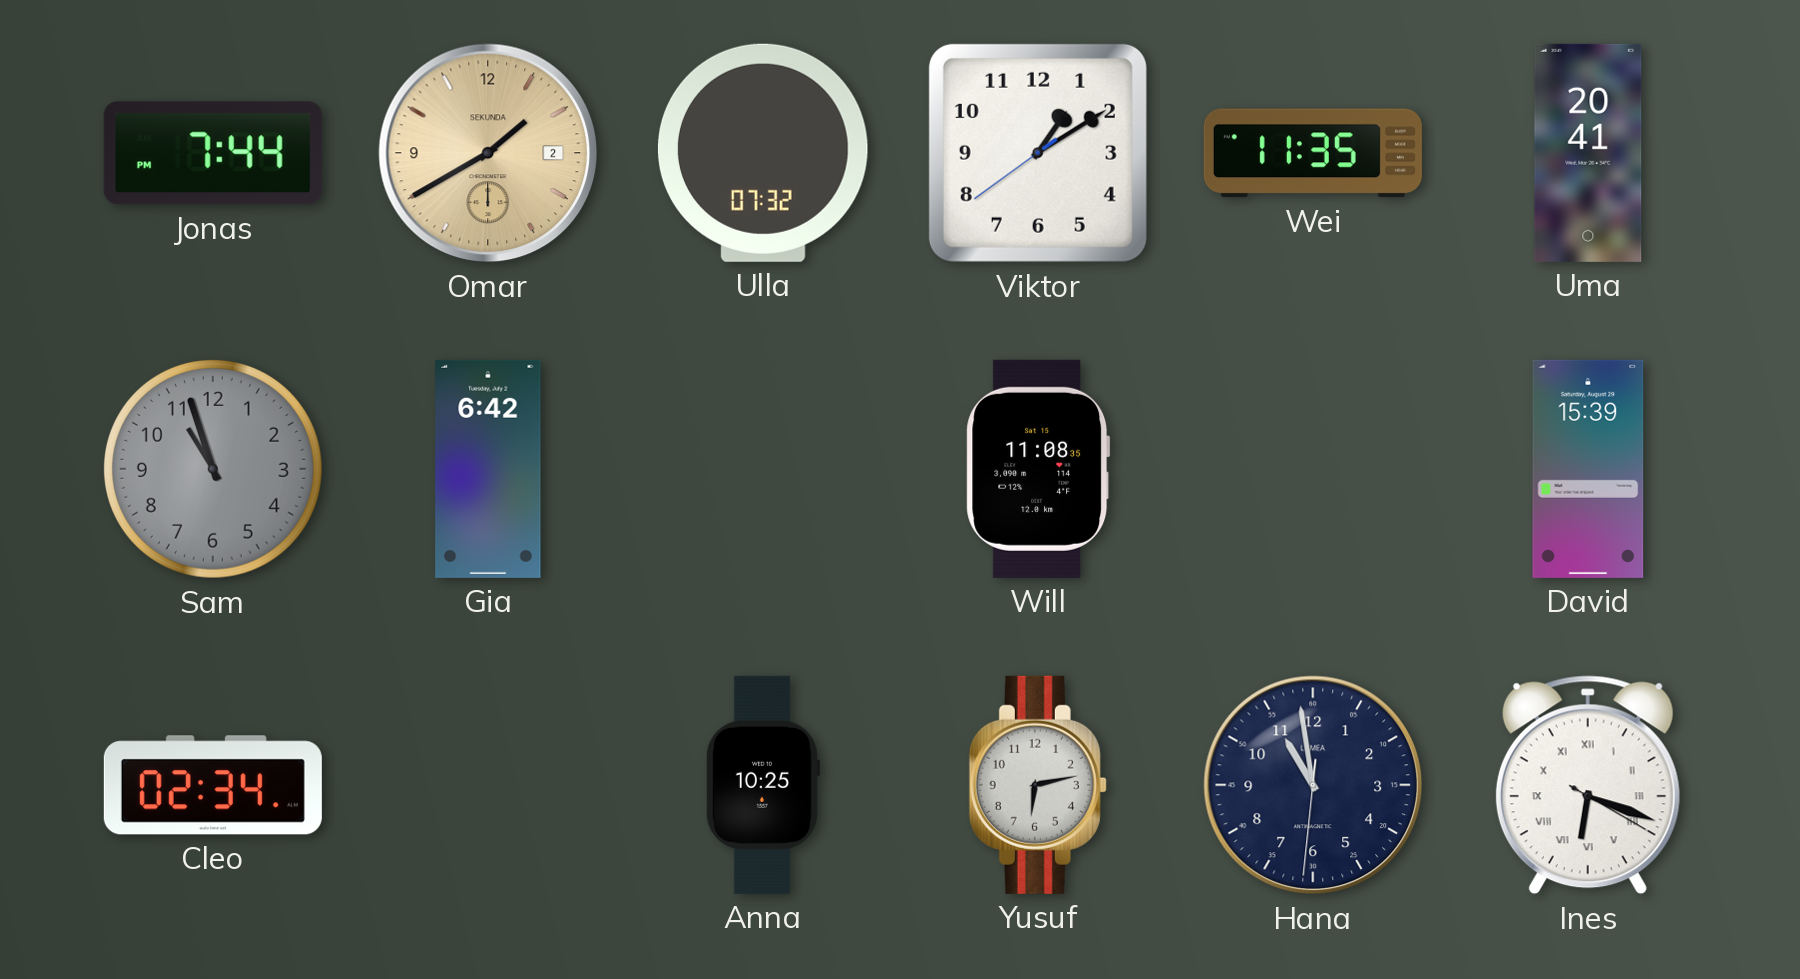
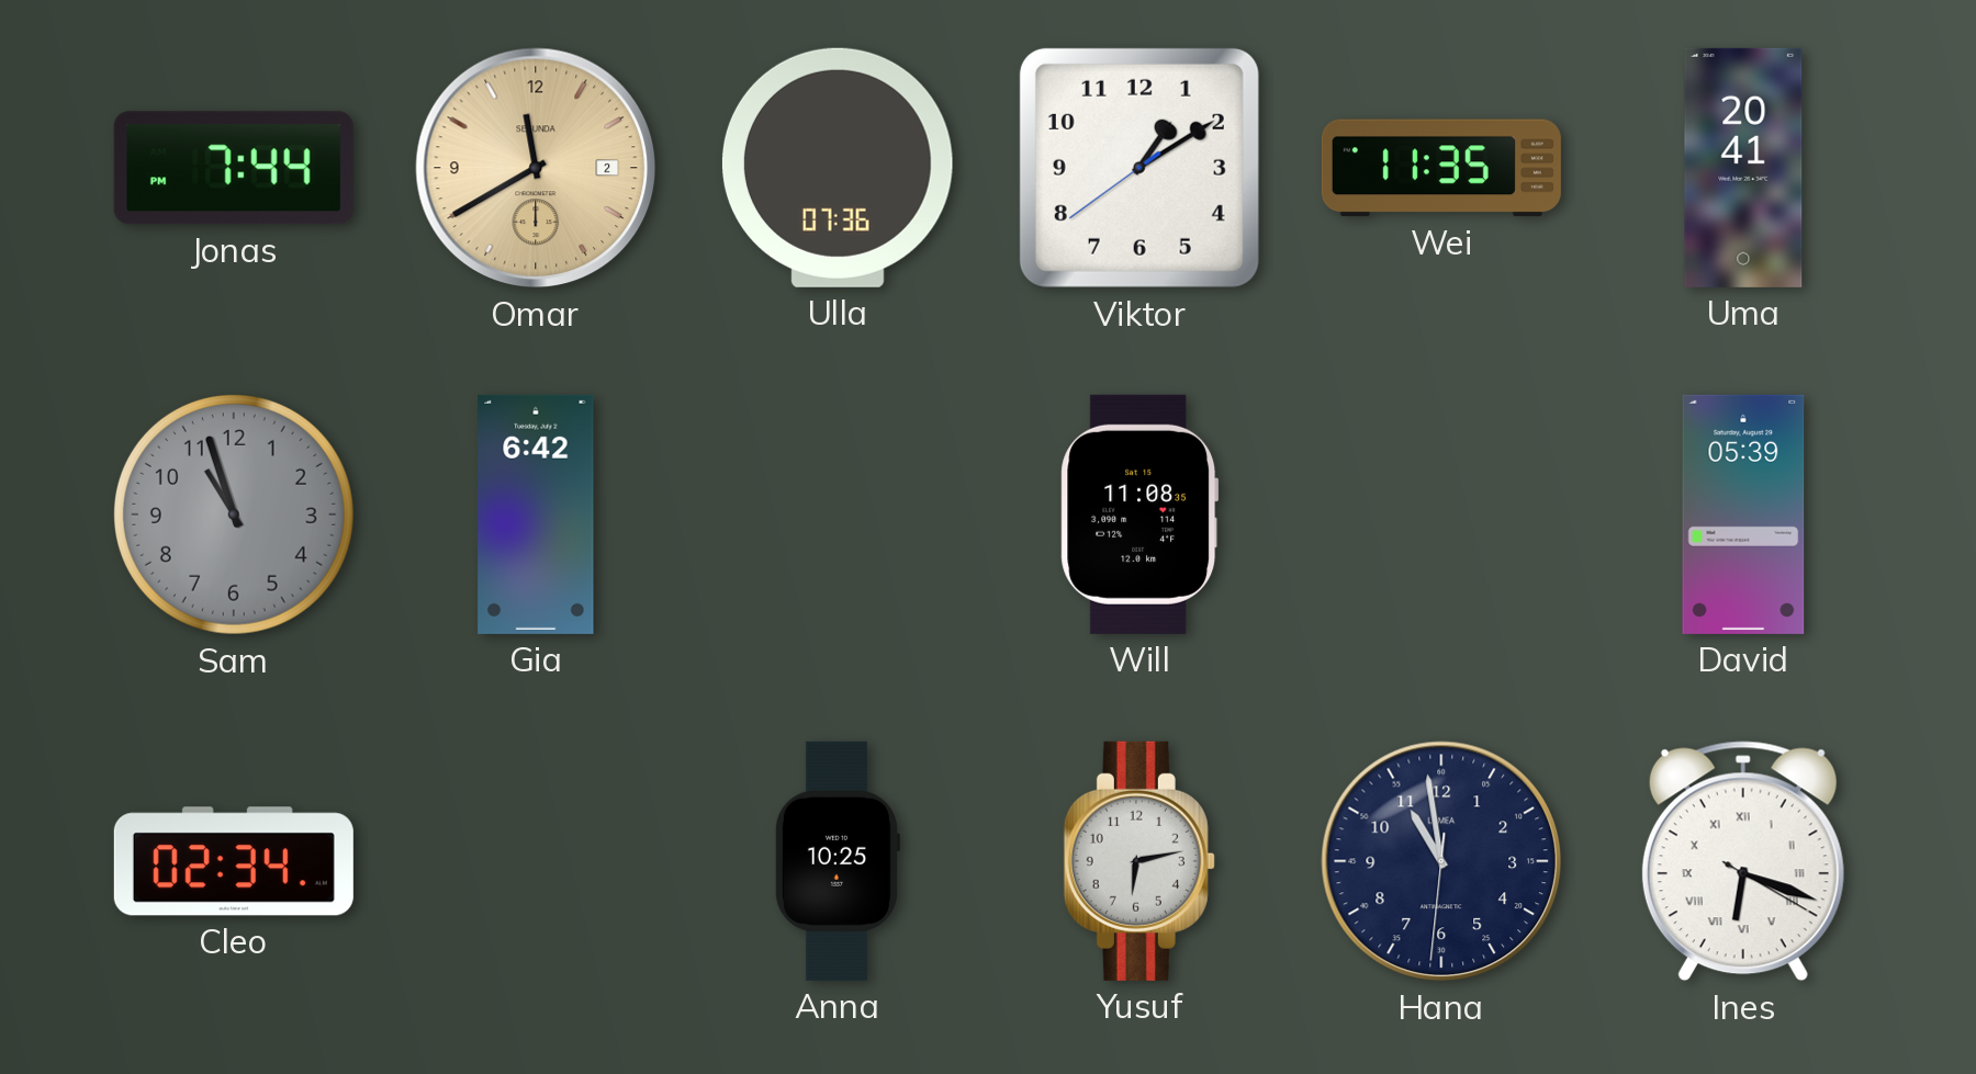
Omar: 1:40 -> 11:40 (536, 168)
Ulla: 07:32 -> 07:36 (838, 168)
David: 15:39 -> 05:39 (1743, 515)
